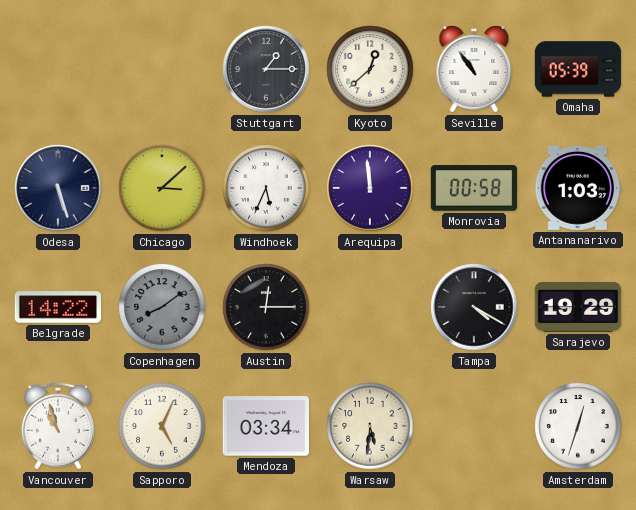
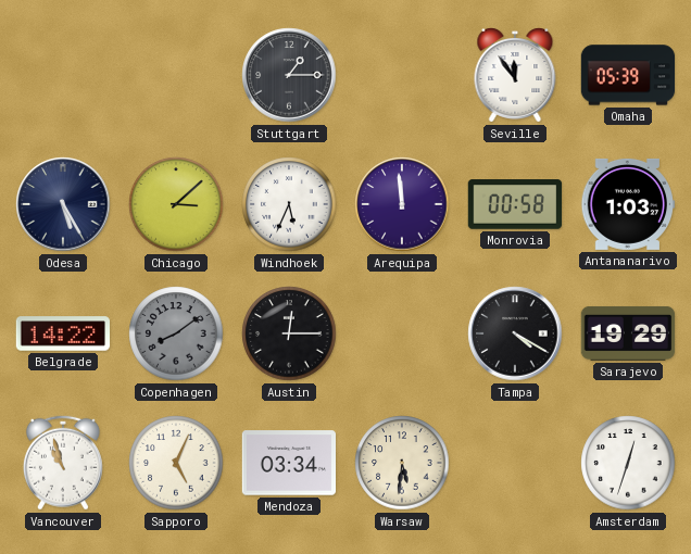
Kyoto: 12:38 -> none (370, 69)
Seville: 10:54 -> 11:54 (515, 76)
Odesa: 5:27 -> 5:25 (63, 204)
